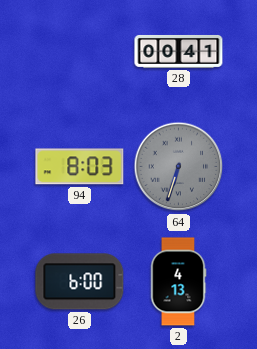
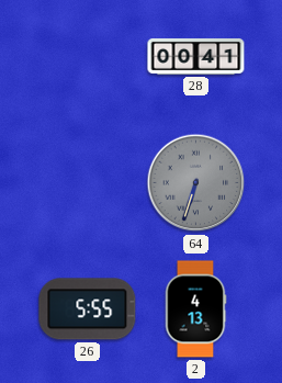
94: 8:03 -> none (80, 167)
26: 6:00 -> 5:55 (88, 309)
